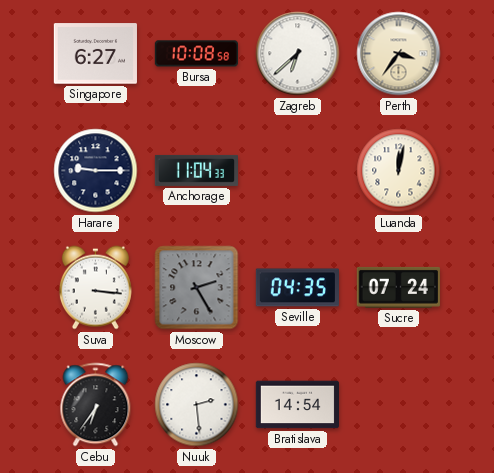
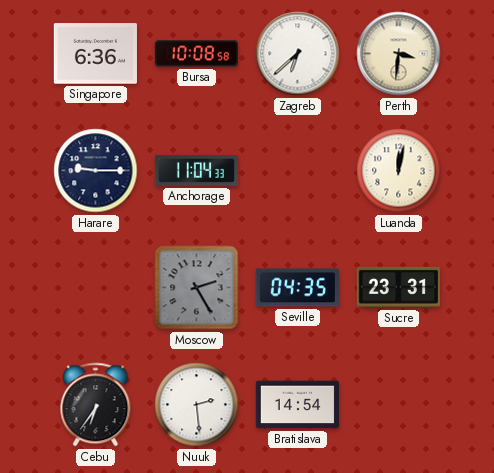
Singapore: 6:27 -> 6:36 (95, 54)
Perth: 3:36 -> 3:31 (399, 54)
Suva: 3:16 -> none (95, 288)
Sucre: 07:24 -> 23:31 (398, 287)
